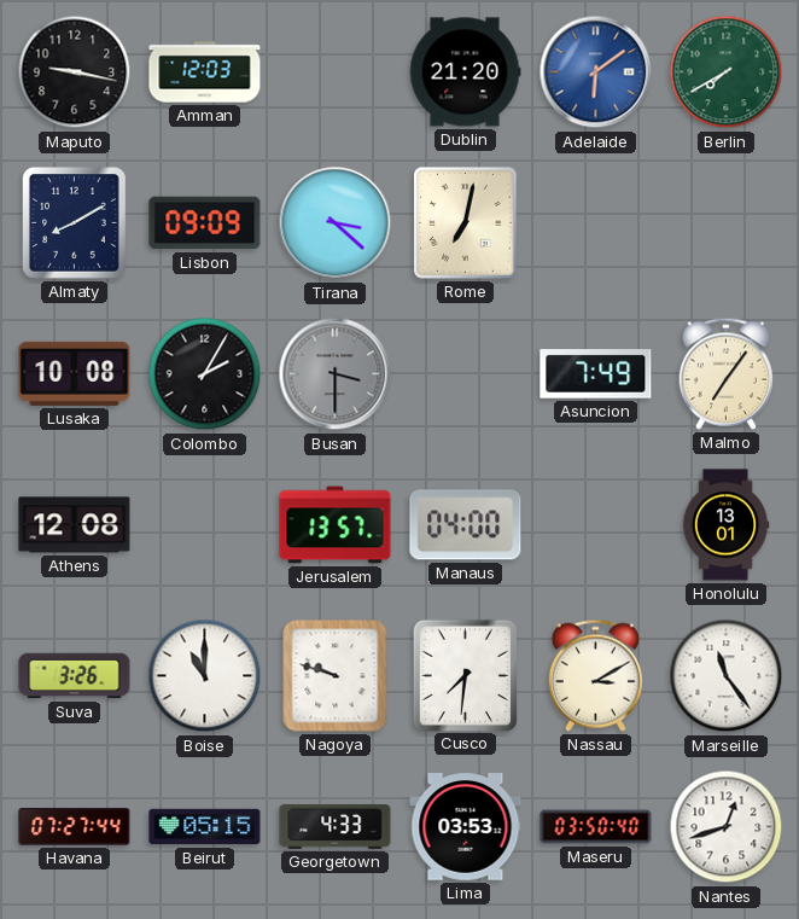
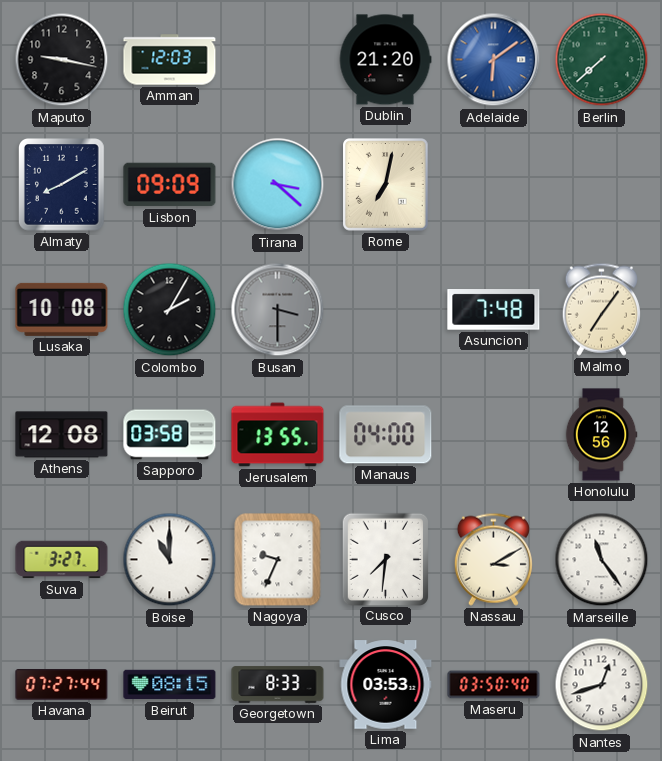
Berlin: 7:40 -> 7:38 (602, 60)
Asuncion: 7:49 -> 7:48 (494, 310)
Sapporo: none -> 03:58 (170, 435)
Jerusalem: 13:57 -> 13:55 (278, 435)
Honolulu: 13:01 -> 12:56 (601, 435)
Suva: 3:26 -> 3:27 (62, 560)
Nagoya: 9:48 -> 9:34 (278, 560)
Beirut: 05:15 -> 08:15 (170, 685)
Georgetown: 4:33 -> 8:33 (278, 685)
